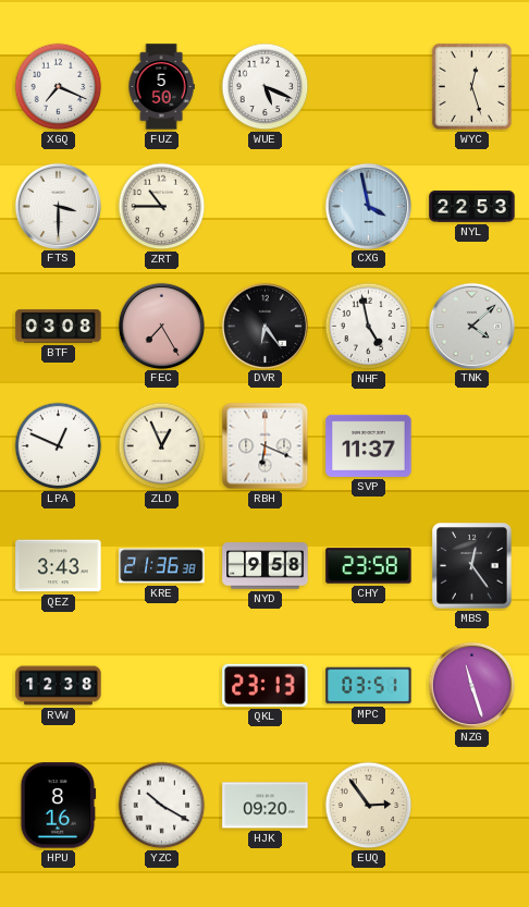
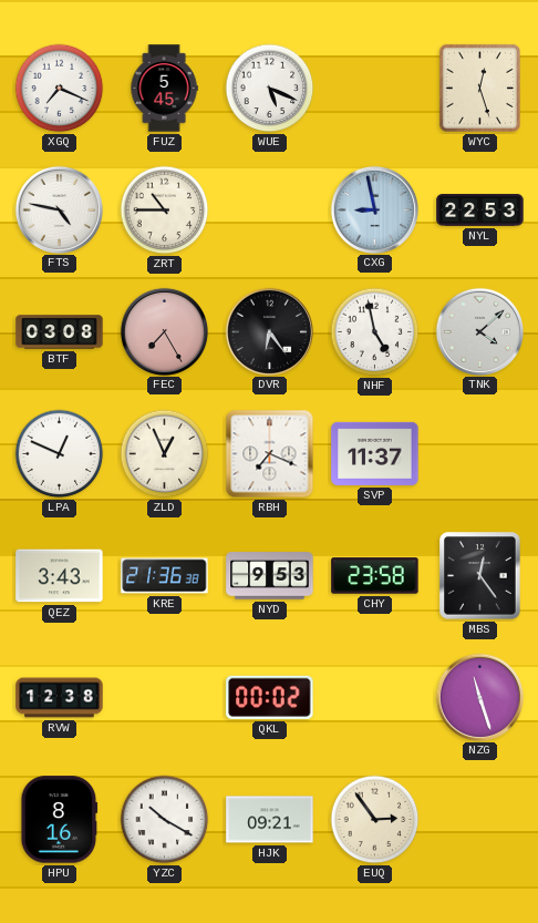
FUZ: 5:50 -> 5:45 (164, 89)
FTS: 3:30 -> 4:47 (59, 209)
CXG: 3:58 -> 8:58 (374, 209)
RBH: 6:19 -> 7:19 (270, 454)
NYD: 9:58 -> 9:53 (270, 576)
QKL: 23:13 -> 00:02 (270, 697)
MPC: 03:51 -> none (369, 686)
HJK: 09:20 -> 09:21 (270, 820)
